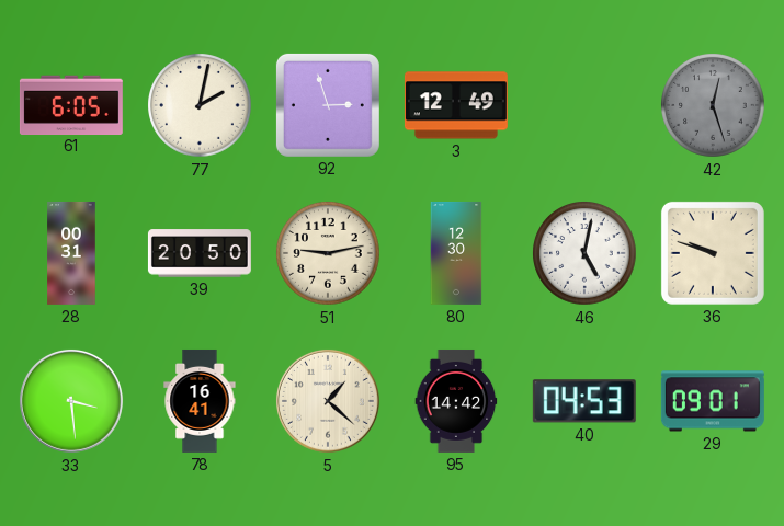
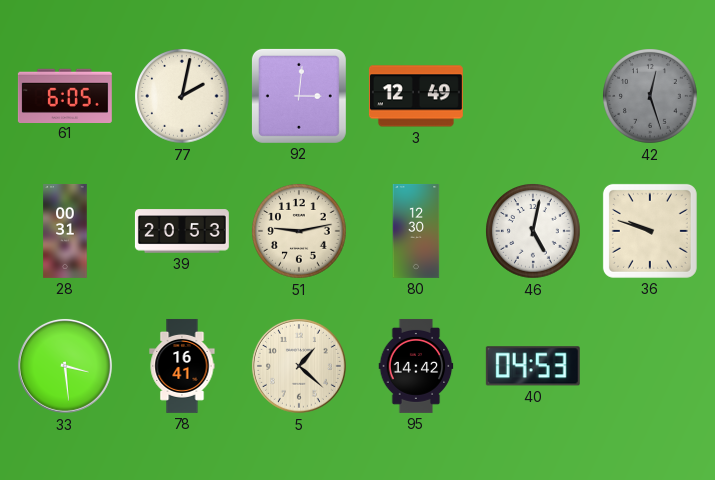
92: 2:57 -> 3:01 (299, 96)
39: 20:50 -> 20:53 (182, 231)
29: 09:01 -> none (713, 401)
